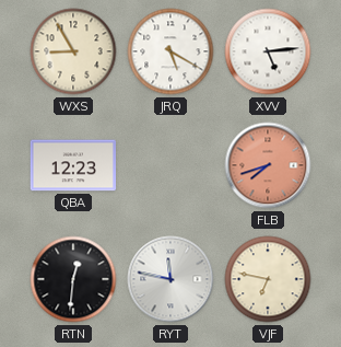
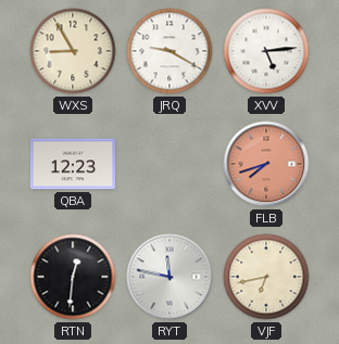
JRQ: 5:20 -> 9:20 (169, 51)
VJF: 6:47 -> 6:43 (266, 277)
